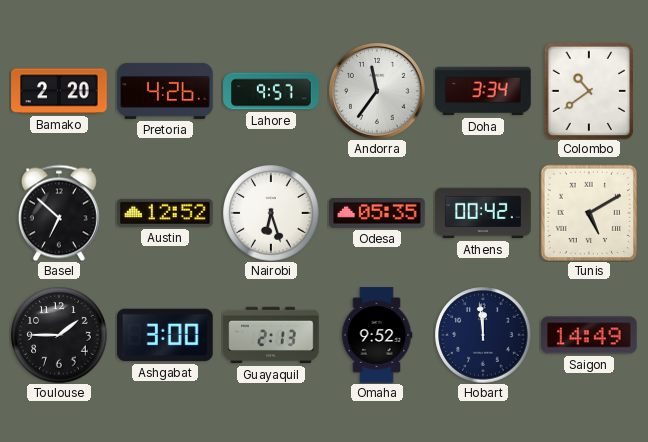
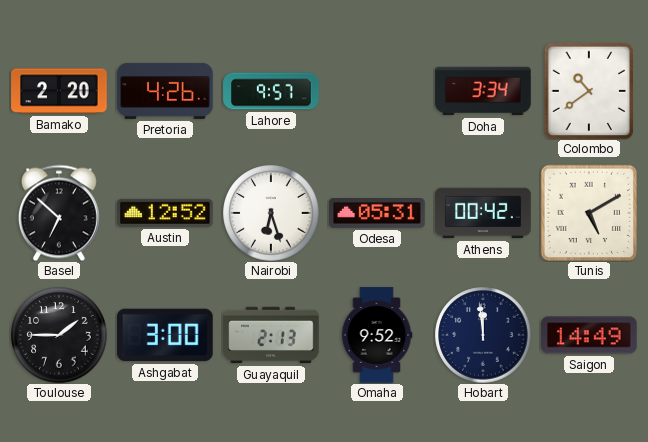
Andorra: 11:36 -> none (378, 92)
Odesa: 05:35 -> 05:31 (377, 214)
